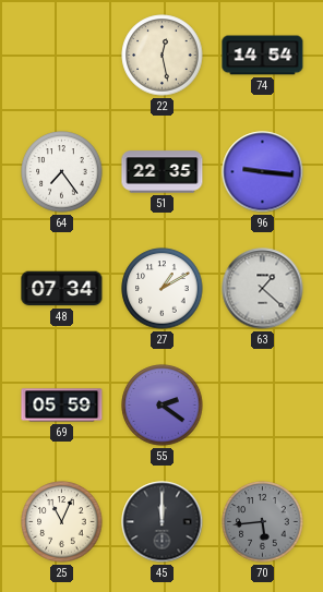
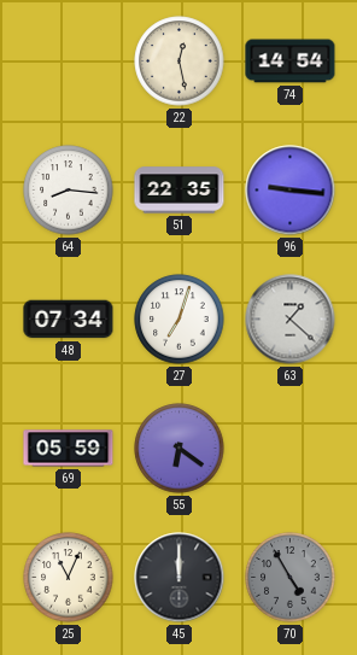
64: 7:24 -> 8:16 (69, 191)
27: 1:10 -> 7:03 (180, 320)
55: 2:21 -> 6:21 (180, 449)
70: 5:44 -> 4:55 (291, 578)
